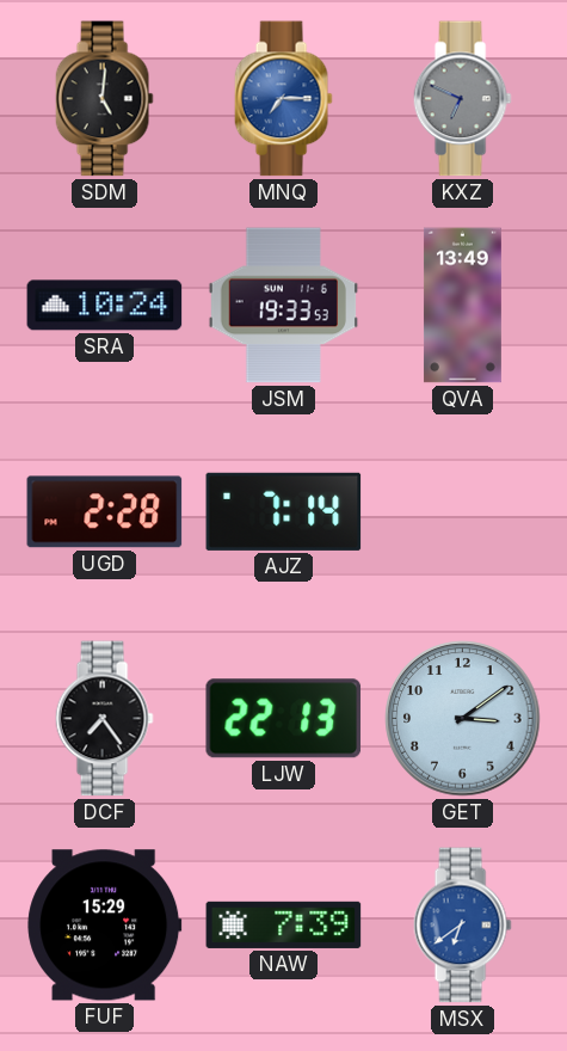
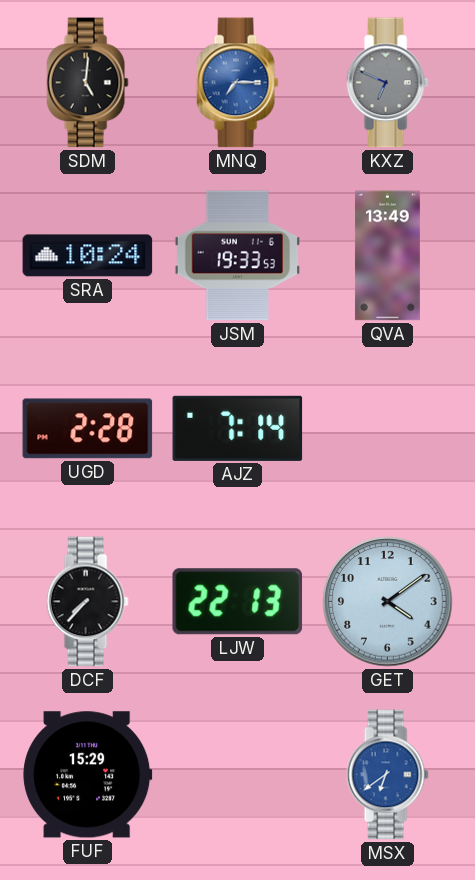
DCF: 7:24 -> 7:37 (87, 602)
GET: 3:09 -> 4:09 (388, 602)
NAW: 7:39 -> none (284, 924)
